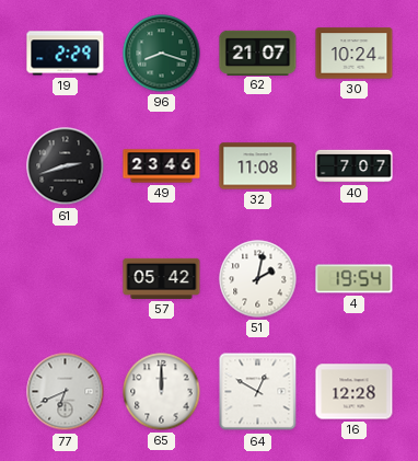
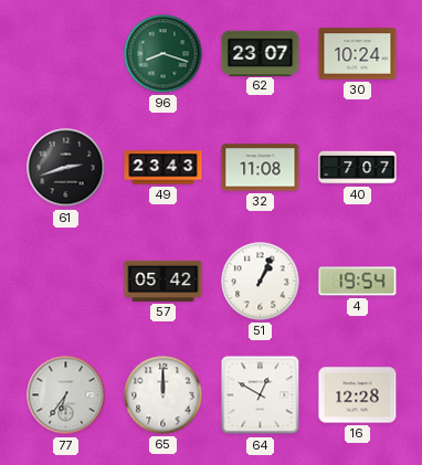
19: 2:29 -> none (66, 54)
62: 21:07 -> 23:07 (261, 53)
49: 23:46 -> 23:43 (163, 168)
51: 2:02 -> 1:04 (261, 282)
77: 6:41 -> 6:36 (66, 395)
